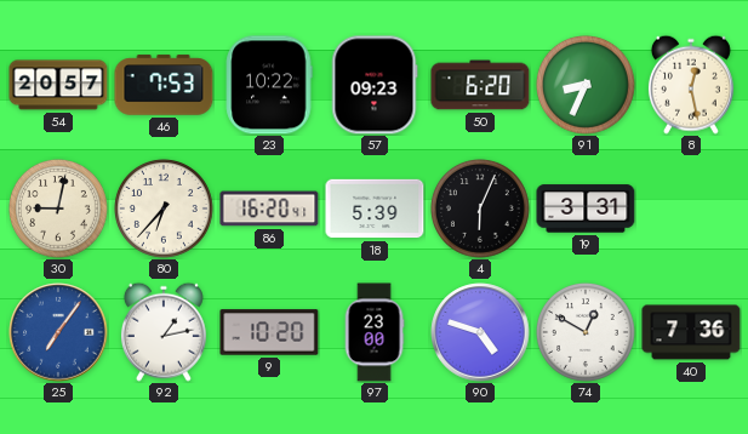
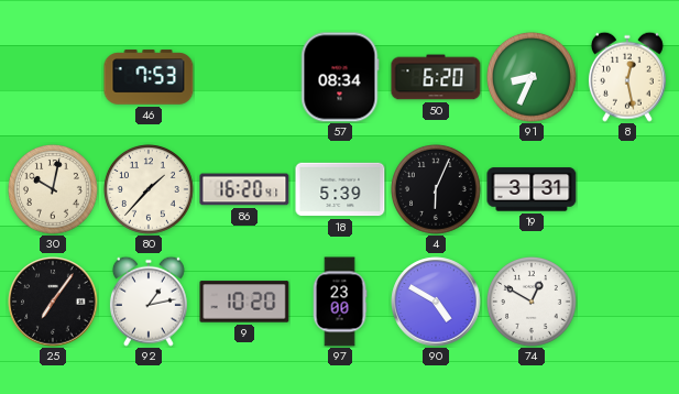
54: 20:57 -> none (58, 85)
23: 10:22 -> none (269, 85)
57: 09:23 -> 08:34 (340, 77)
30: 9:02 -> 10:02 (53, 189)
80: 6:37 -> 1:37 (149, 189)
25 dial: blue -> black (53, 302)
90: 4:48 -> 4:50 (436, 302)
40: 7:36 -> none (691, 332)
